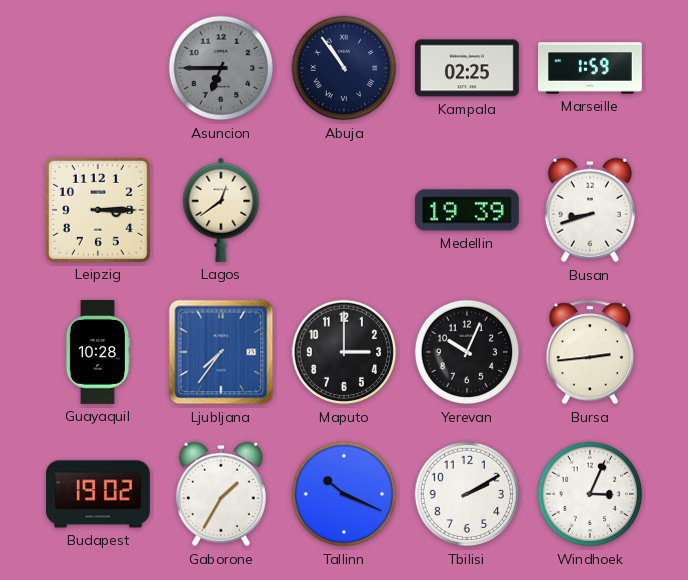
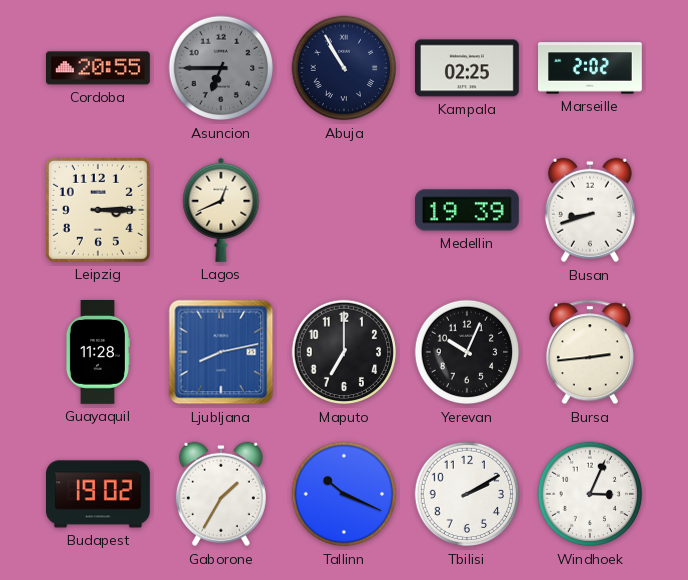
Cordoba: none -> 20:55 (98, 68)
Abuja: 10:54 -> 10:55 (344, 68)
Marseille: 1:59 -> 2:02 (591, 68)
Lagos: 12:39 -> 12:41 (221, 210)
Guayaquil: 10:28 -> 11:28 (97, 353)
Ljubljana: 7:36 -> 8:13 (221, 352)
Maputo: 3:00 -> 7:00 (344, 352)
